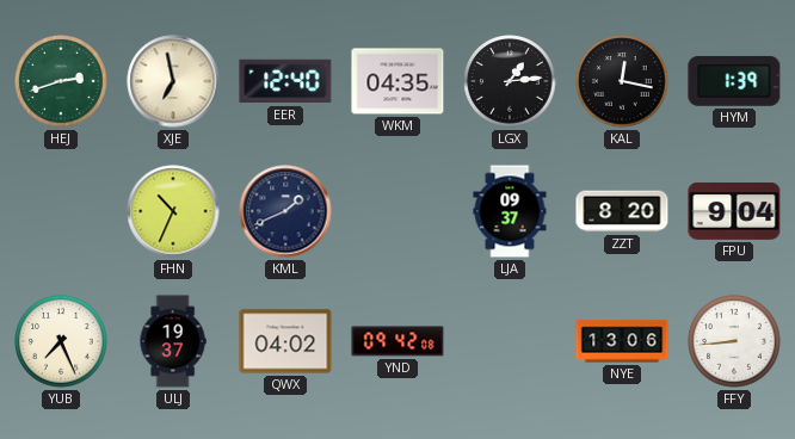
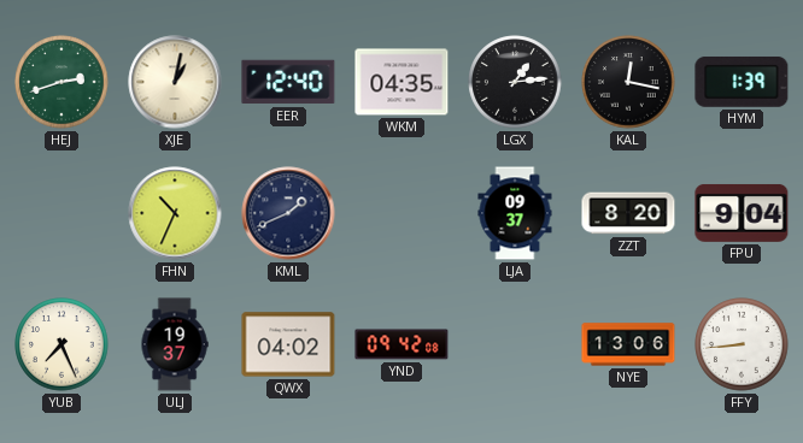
XJE: 6:58 -> 1:02 (175, 82)
